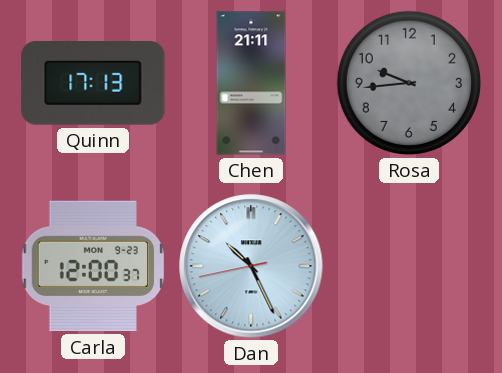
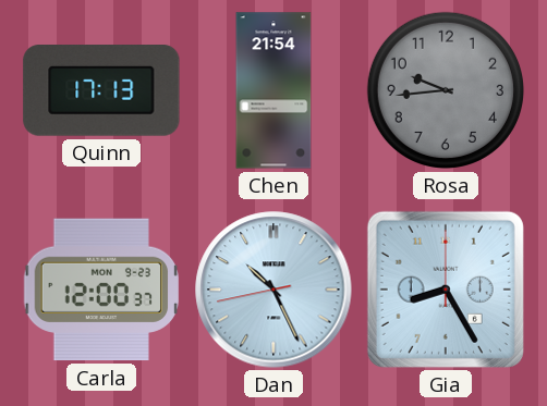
Chen: 21:11 -> 21:54 (273, 90)
Gia: none -> 8:25 (446, 290)
